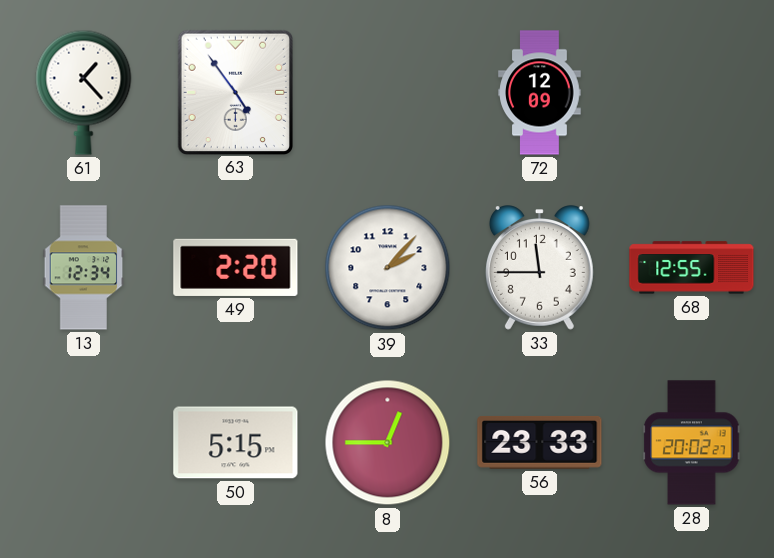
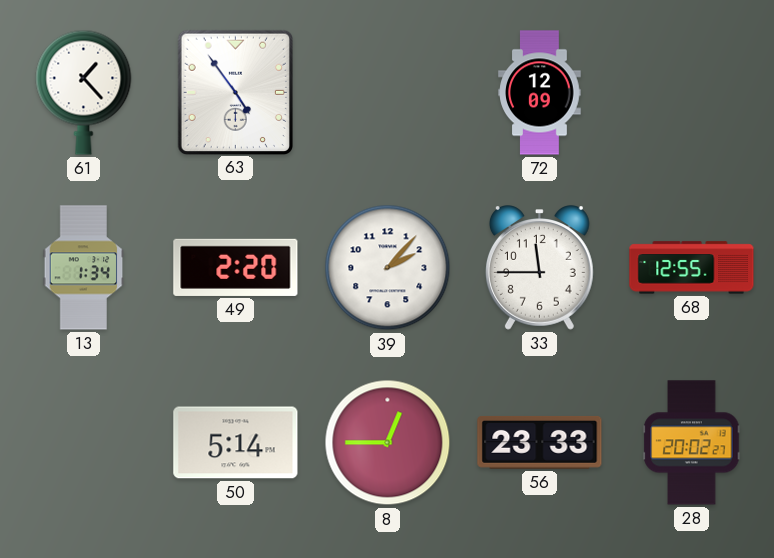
13: 12:34 -> 1:34 (84, 268)
50: 5:15 -> 5:14 (236, 443)
